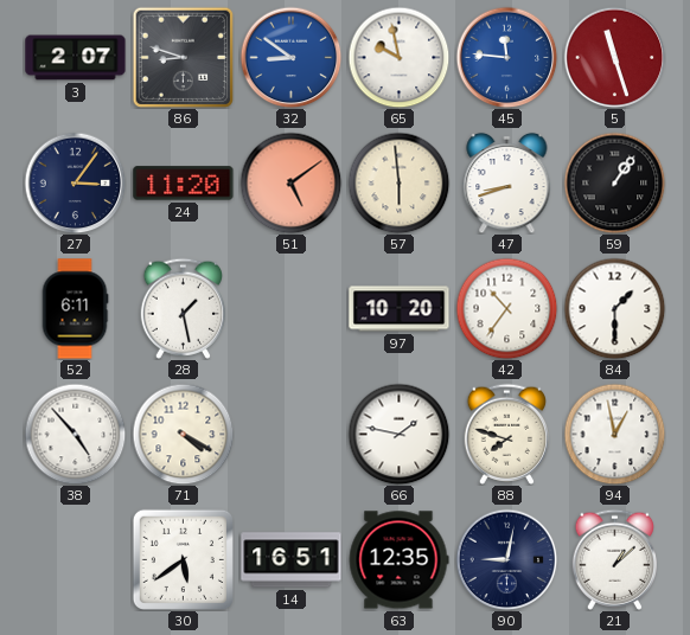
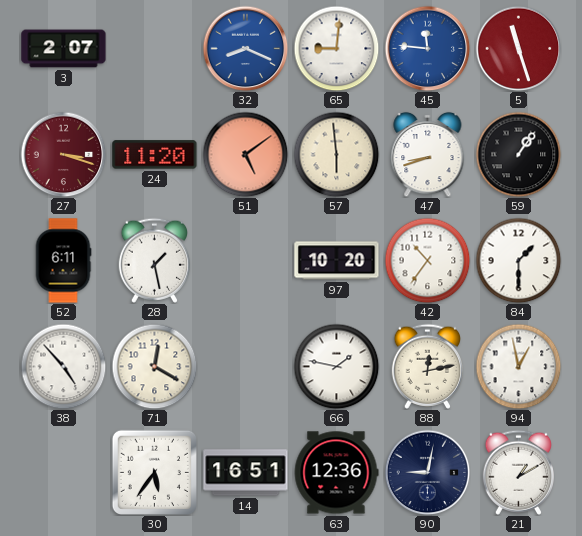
86: 8:48 -> none (183, 57)
32: 8:51 -> 8:19 (245, 48)
65: 9:58 -> 9:01 (336, 48)
27: 3:06 -> 3:18 (63, 154)
27 dial: navy -> burgundy (63, 154)
71: 4:20 -> 12:20 (154, 366)
88: 7:48 -> 12:13 (427, 366)
30: 5:39 -> 5:36 (154, 472)
63: 12:35 -> 12:36 (336, 473)
21: 1:08 -> 1:10 (518, 472)
